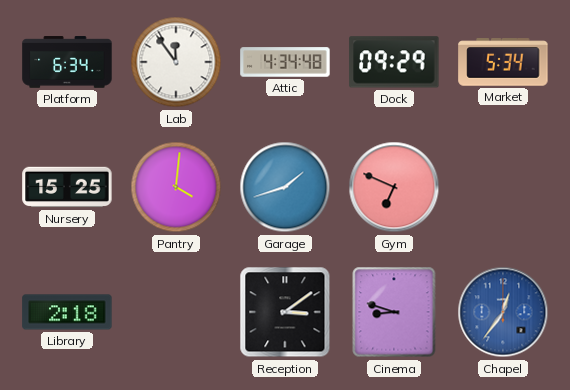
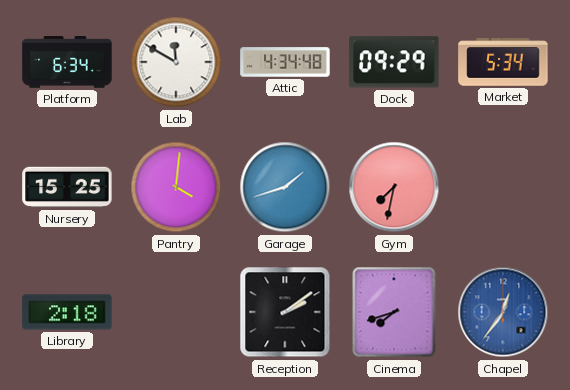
Lab: 11:54 -> 11:50 (176, 62)
Gym: 6:49 -> 7:32 (394, 187)
Reception: 3:09 -> 2:09 (285, 312)
Cinema: 8:48 -> 7:42 (394, 312)
